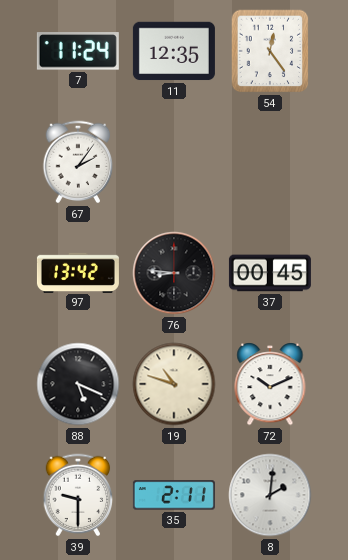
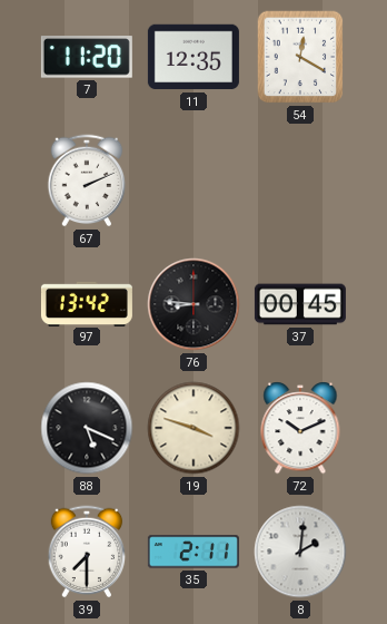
7: 11:24 -> 11:20 (87, 57)
54: 12:24 -> 12:20 (300, 57)
67: 2:06 -> 2:11 (87, 181)
19: 10:48 -> 3:48 (193, 428)
39: 9:30 -> 7:30 (87, 552)
